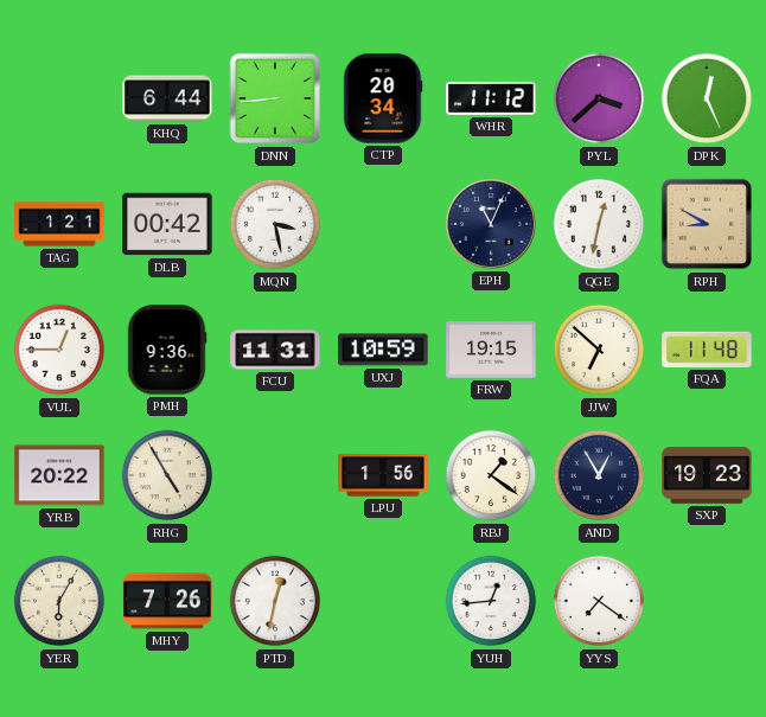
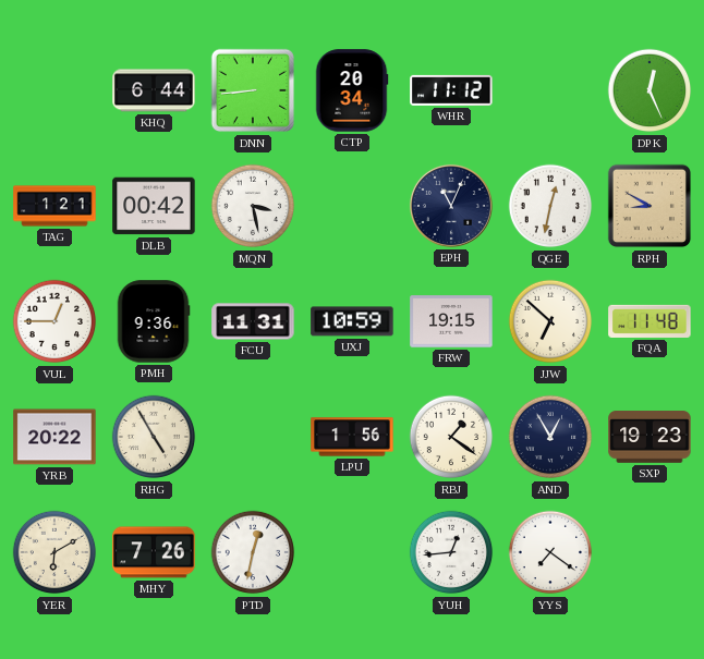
PYL: 3:38 -> none (599, 98)
YER: 6:05 -> 6:10 (54, 552)
